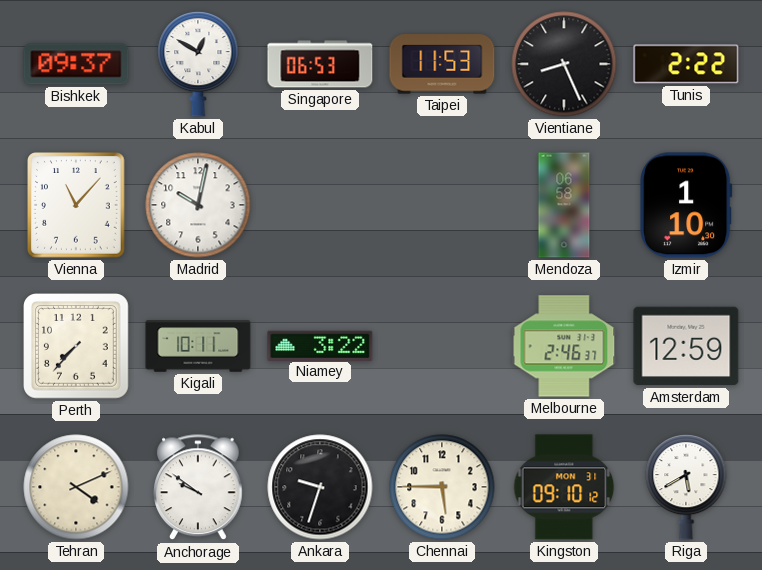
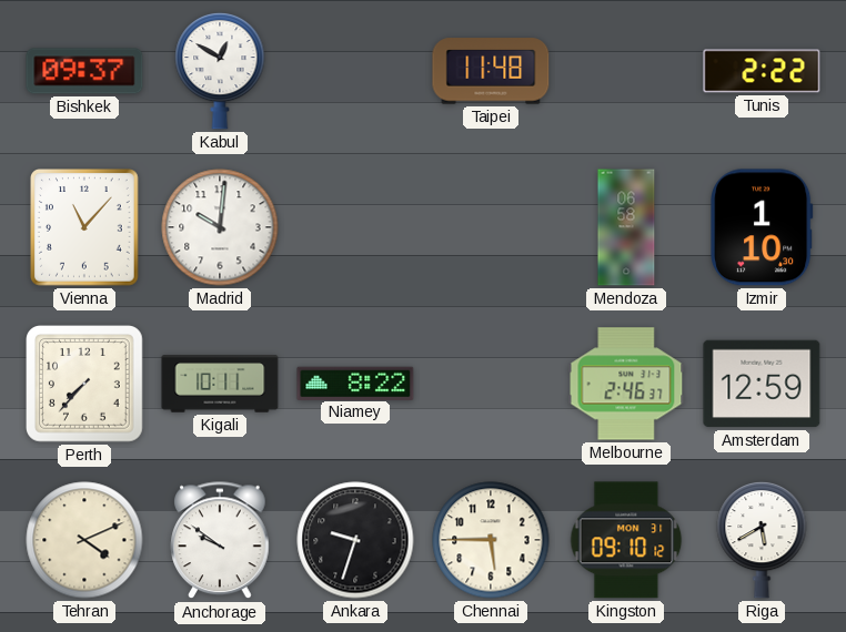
Singapore: 06:53 -> none (320, 64)
Taipei: 11:53 -> 11:48 (491, 71)
Vientiane: 8:26 -> none (564, 64)
Madrid: 10:02 -> 10:01 (220, 227)
Niamey: 3:22 -> 8:22 (355, 383)
